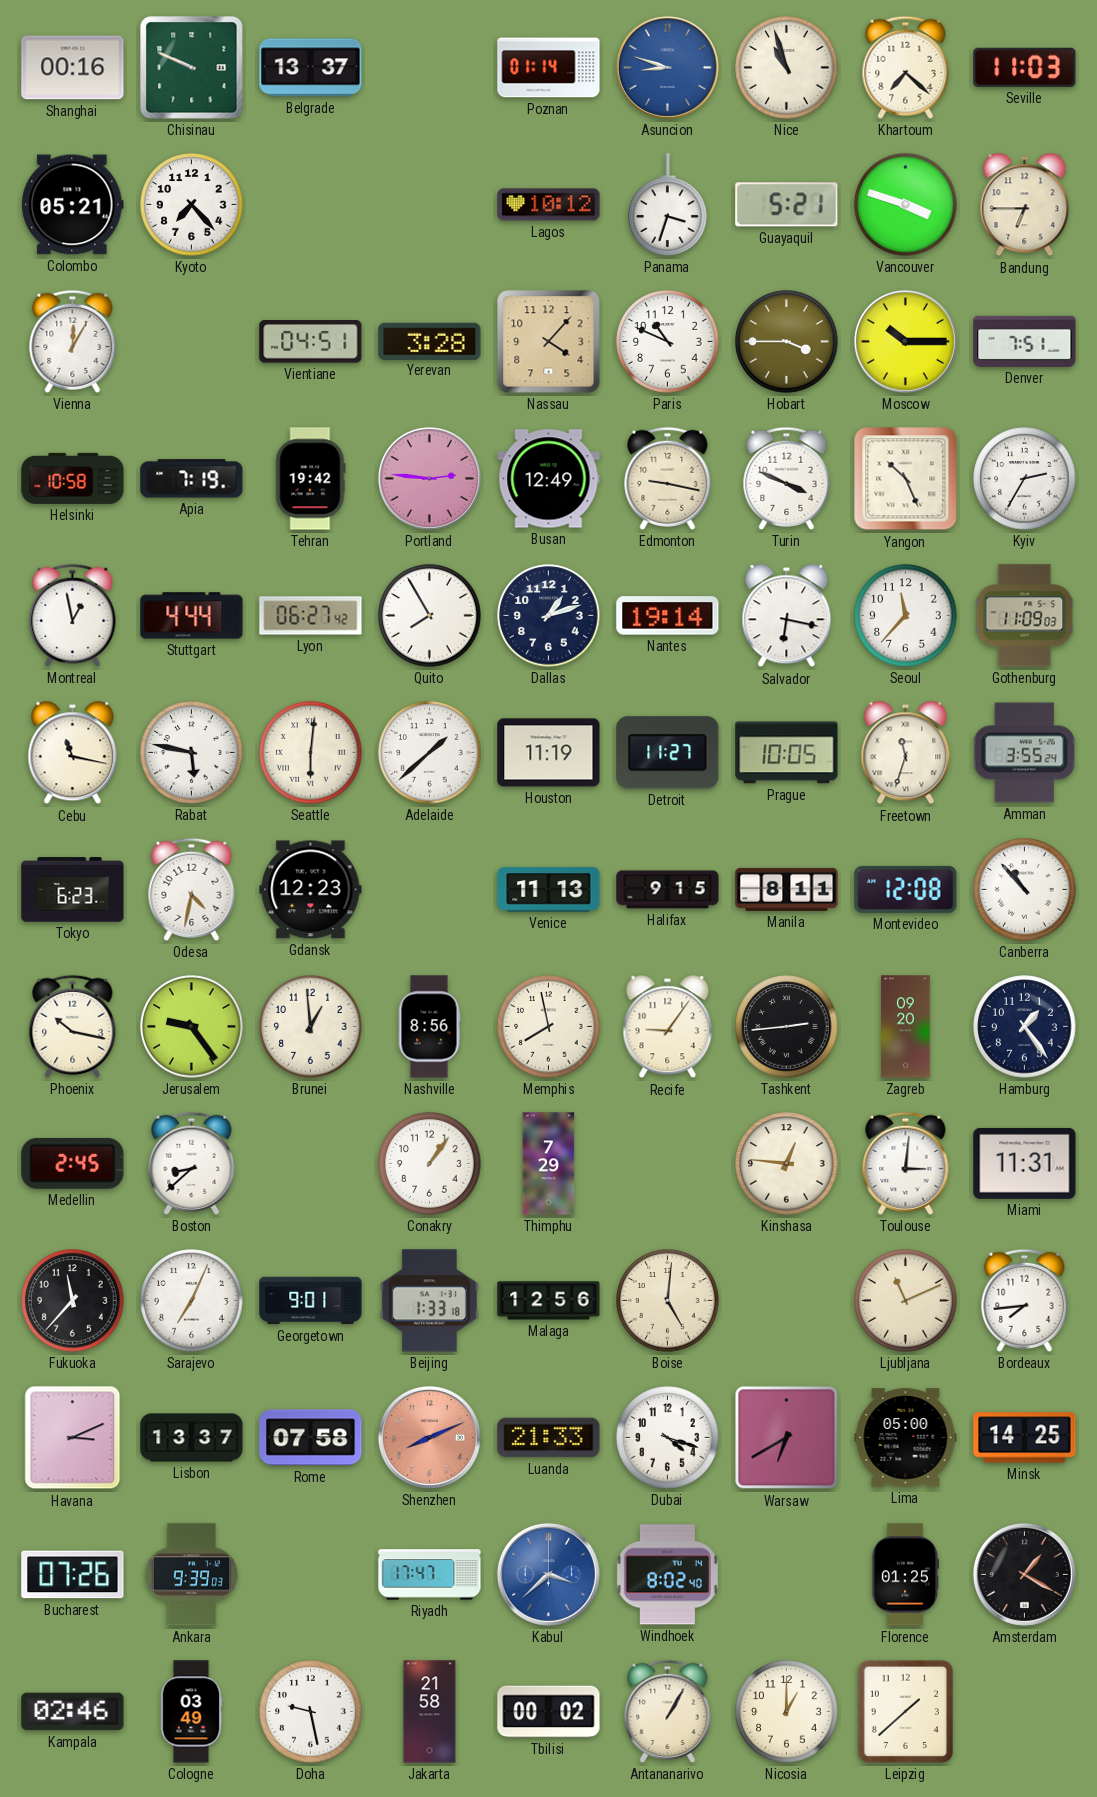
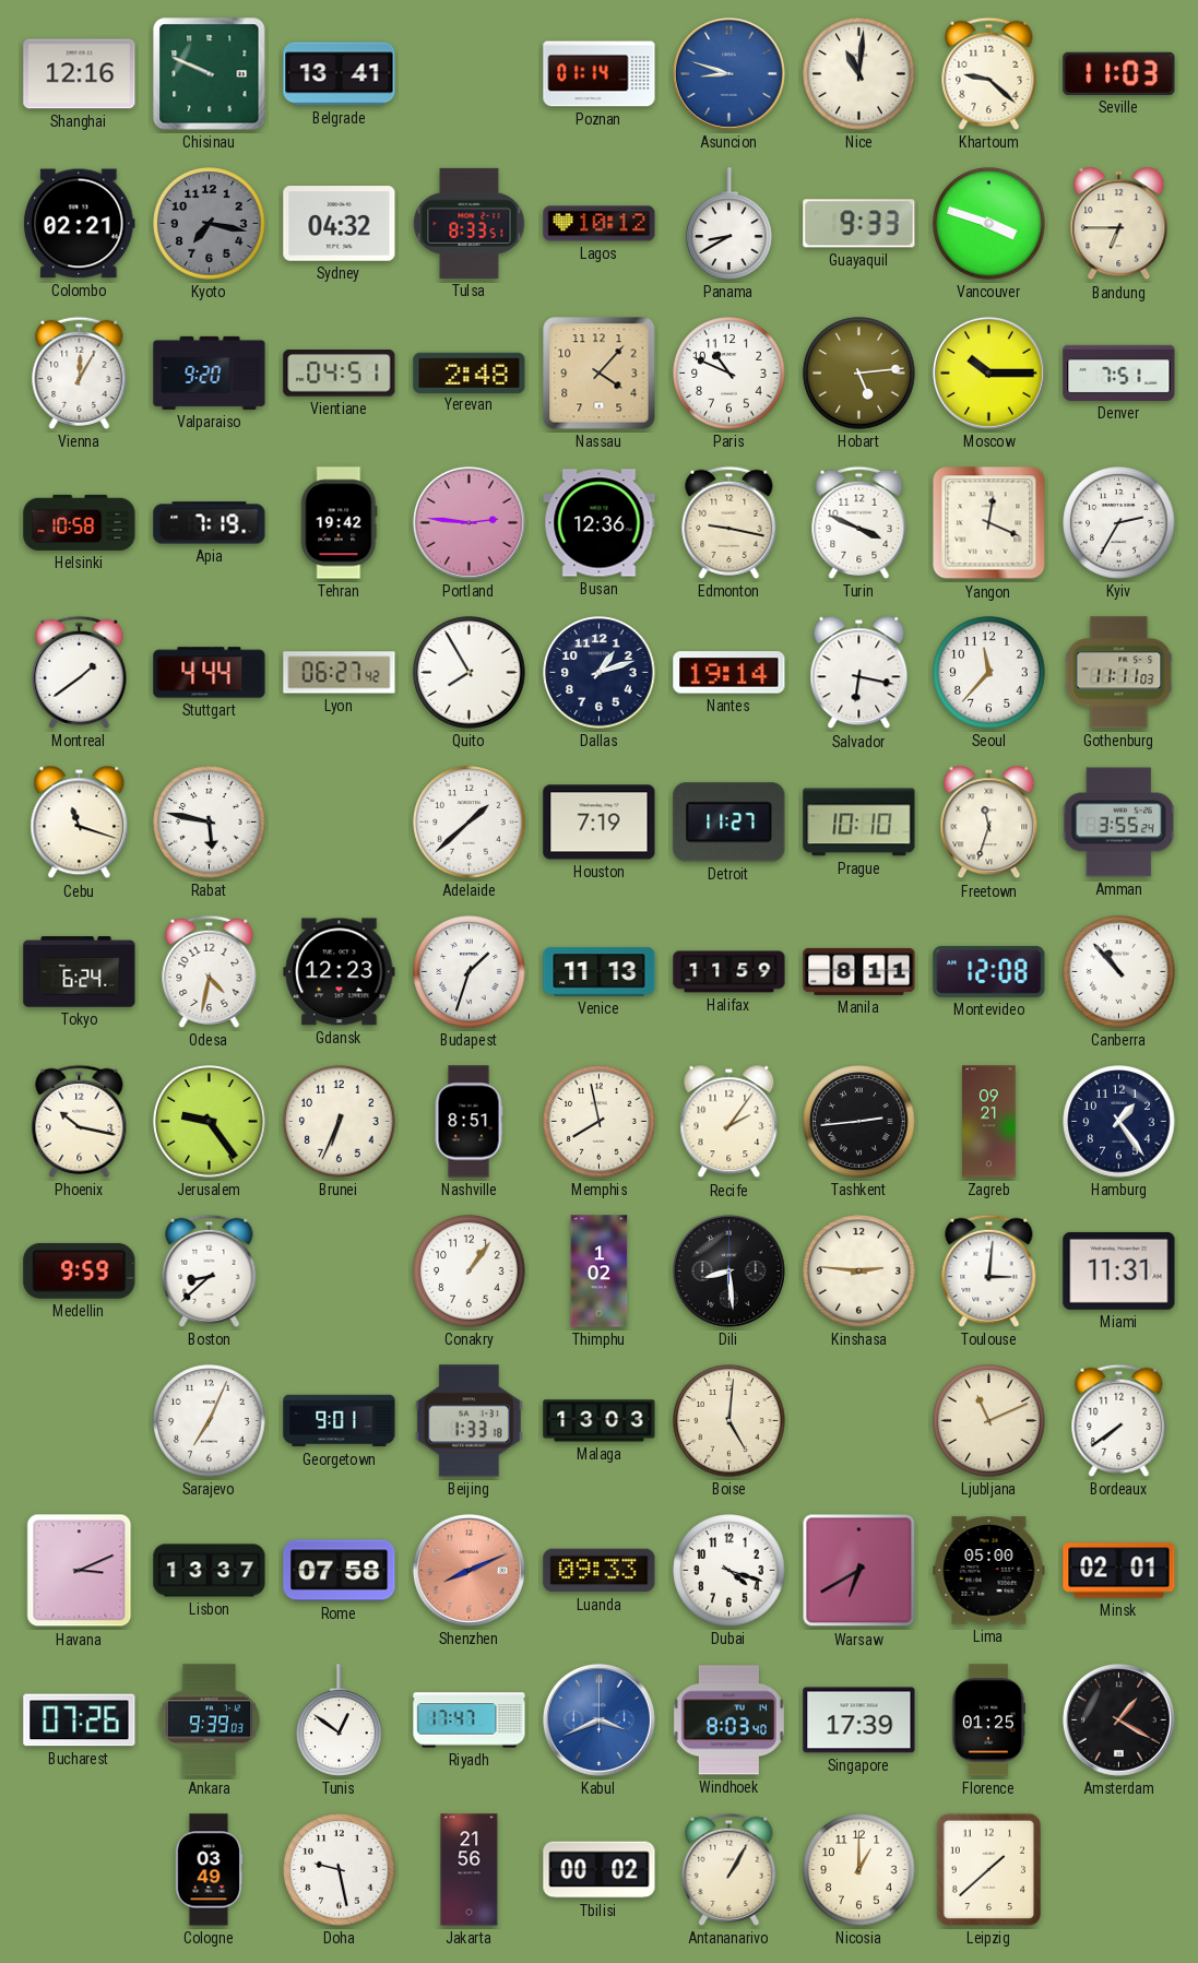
Shanghai: 00:16 -> 12:16 (80, 74)
Belgrade: 13:37 -> 13:41 (340, 74)
Nice: 10:57 -> 11:01 (859, 74)
Khartoum: 7:22 -> 9:22 (989, 73)
Colombo: 05:21 -> 02:21 (80, 224)
Kyoto: 7:23 -> 7:17 (210, 224)
Kyoto dial: white -> grey (210, 224)
Sydney: none -> 04:32 (340, 224)
Tulsa: none -> 8:33 (470, 223)
Panama: 3:33 -> 8:40 (730, 224)
Guayaquil: 5:21 -> 9:33 (859, 224)
Valparaiso: none -> 9:20 (210, 373)
Yerevan: 3:28 -> 2:48 (470, 373)
Hobart: 3:45 -> 5:14 (859, 374)
Busan: 12:49 -> 12:36 (600, 523)
Yangon: 10:26 -> 12:19 (989, 523)
Montreal: 12:58 -> 1:39 (80, 672)
Gothenburg: 11:09 -> 11:11 (1119, 673)
Cebu: 11:17 -> 11:18 (80, 823)
Seattle: 6:01 -> none (311, 753)
Houston: 11:19 -> 7:19 (600, 823)
Prague: 10:05 -> 10:10 (859, 823)
Tokyo: 6:23 -> 6:24 (80, 972)
Budapest: none -> 1:33 (470, 972)
Halifax: 9:15 -> 11:59 (730, 972)
Brunei: 12:59 -> 6:34 (340, 1122)
Nashville: 8:56 -> 8:51 (468, 1122)
Recife: 9:06 -> 2:06 (730, 1122)
Zagreb: 09:20 -> 09:21 (989, 1122)
Medellin: 2:45 -> 9:59 (80, 1270)
Thimphu: 7:29 -> 1:02 (600, 1272)
Dili: none -> 8:29 (728, 1270)
Kinshasa: 12:46 -> 2:46 (859, 1272)
Fukuoka: 11:37 -> none (73, 1301)
Malaga: 12:56 -> 13:03 (600, 1421)
Bordeaux: 7:44 -> 7:39 (1119, 1420)
Luanda: 21:33 -> 09:33 (600, 1571)
Minsk: 14:25 -> 02:01 (1119, 1571)
Tunis: none -> 12:51 (340, 1720)
Kabul: 3:38 -> 3:41 (598, 1719)
Windhoek: 8:02 -> 8:03 (728, 1720)
Singapore: none -> 17:39 (859, 1720)
Kampala: 02:46 -> none (73, 1712)
Jakarta: 21:58 -> 21:56 (470, 1870)
